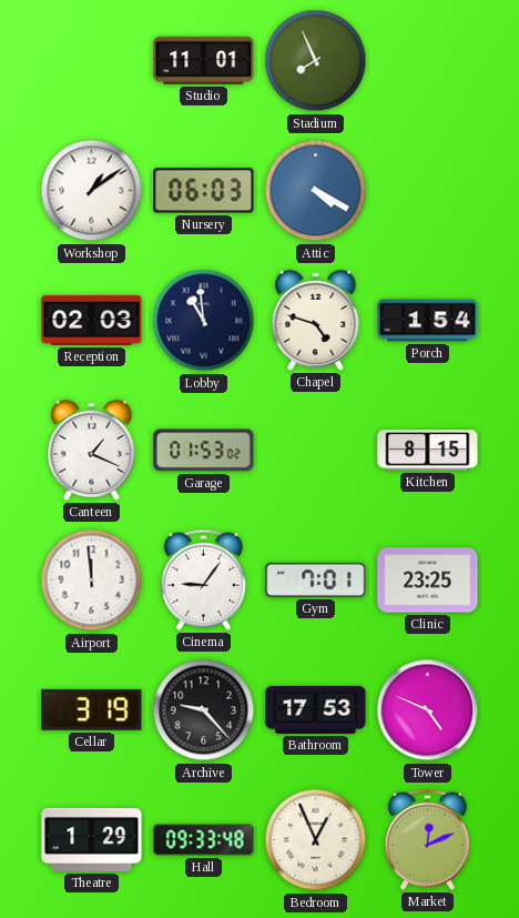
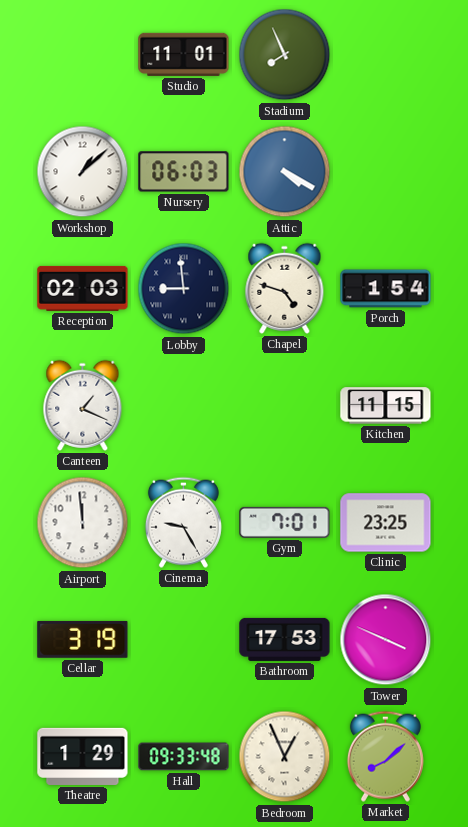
Workshop: 1:09 -> 1:08 (83, 172)
Lobby: 10:59 -> 8:59 (184, 289)
Garage: 01:53 -> none (204, 451)
Kitchen: 8:15 -> 11:15 (386, 406)
Cinema: 9:06 -> 9:25 (183, 522)
Archive: 9:23 -> none (204, 710)
Tower: 4:49 -> 3:49 (386, 640)
Market: 12:11 -> 8:08 (385, 756)
